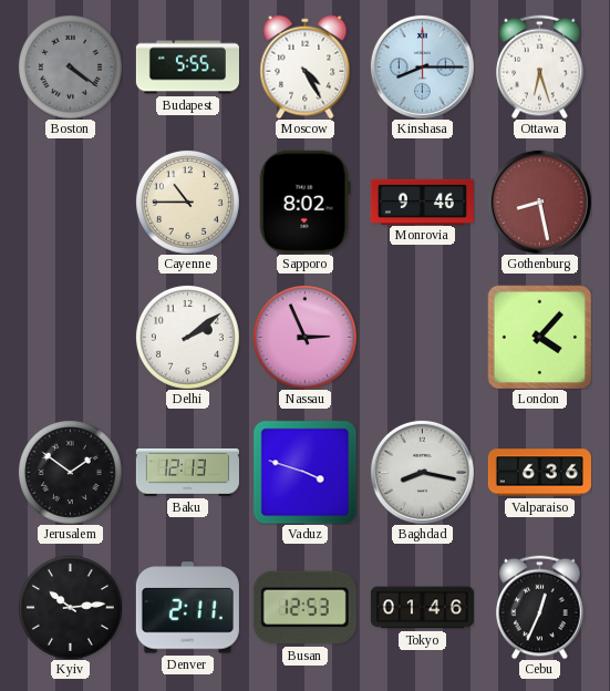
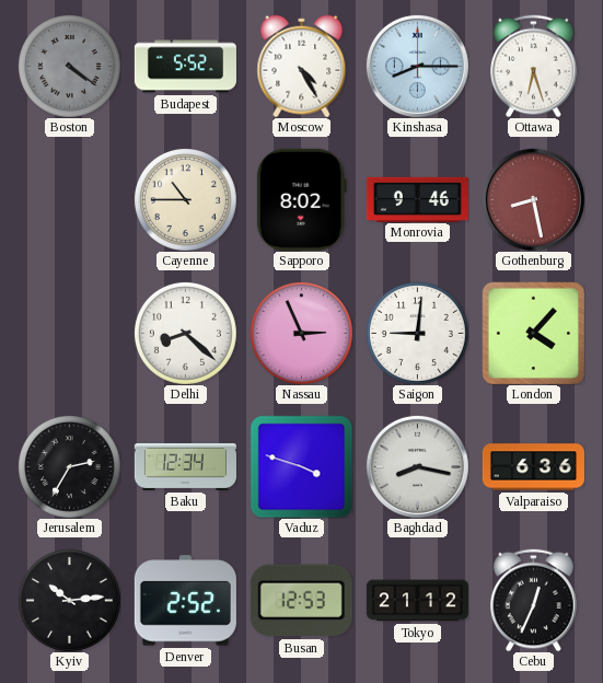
Budapest: 5:55 -> 5:52 (185, 67)
Delhi: 2:09 -> 8:22 (185, 333)
Saigon: none -> 9:01 (417, 333)
Jerusalem: 1:51 -> 2:35 (69, 466)
Baku: 12:13 -> 12:34 (185, 466)
Denver: 2:11 -> 2:52 (185, 601)
Tokyo: 01:46 -> 21:12 (417, 601)
